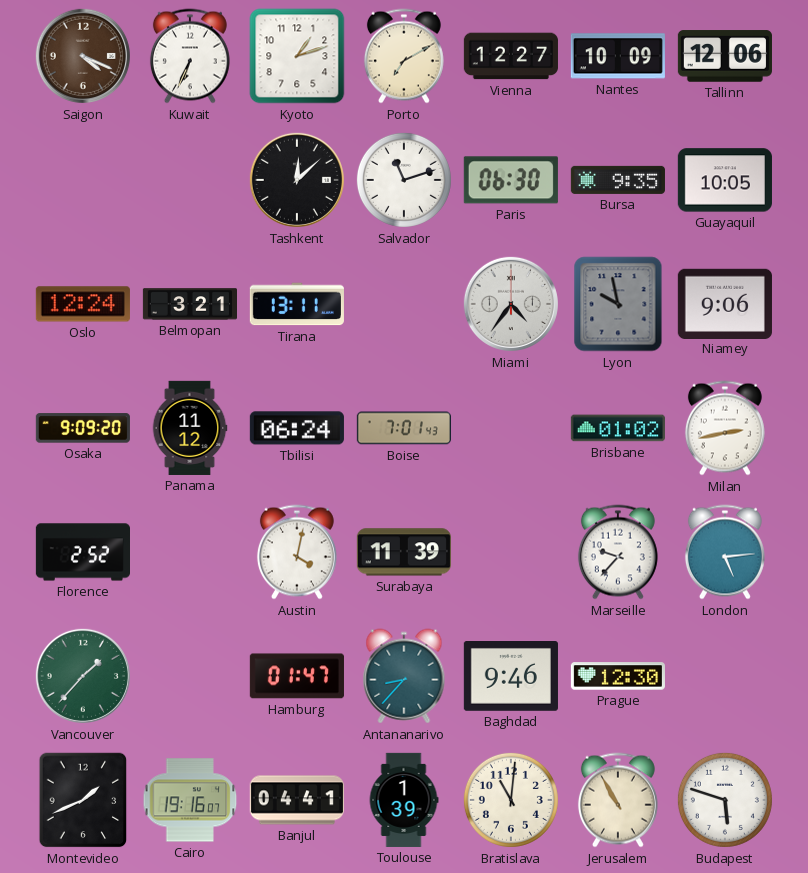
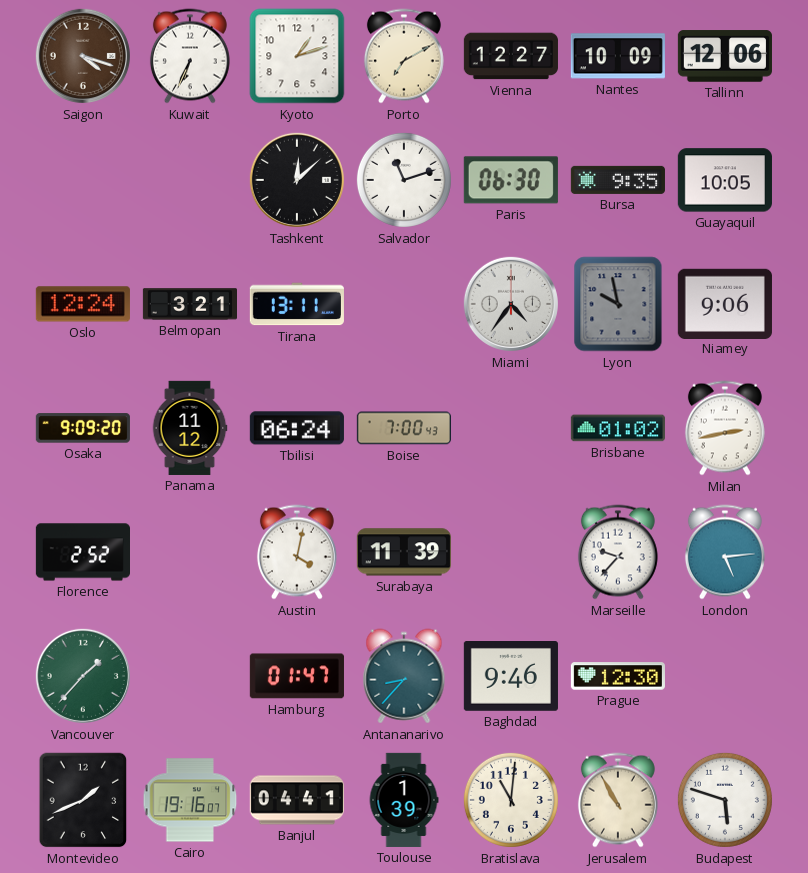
Saigon: 4:19 -> 4:18 (83, 56)
Boise: 7:01 -> 7:00 (404, 428)
